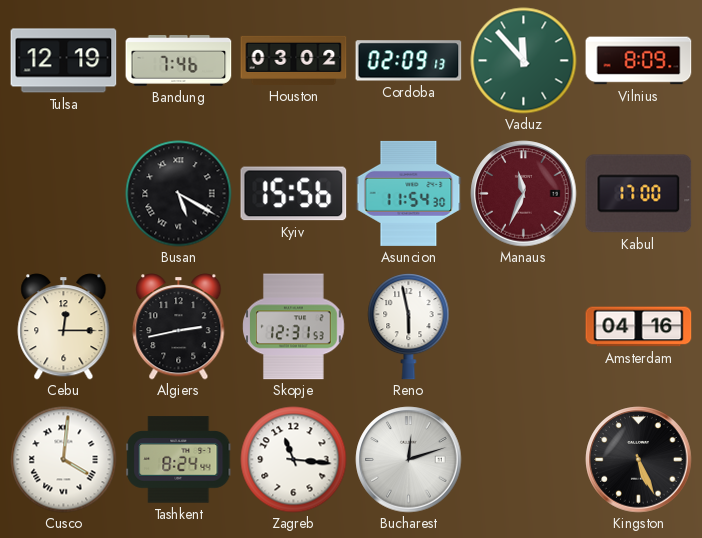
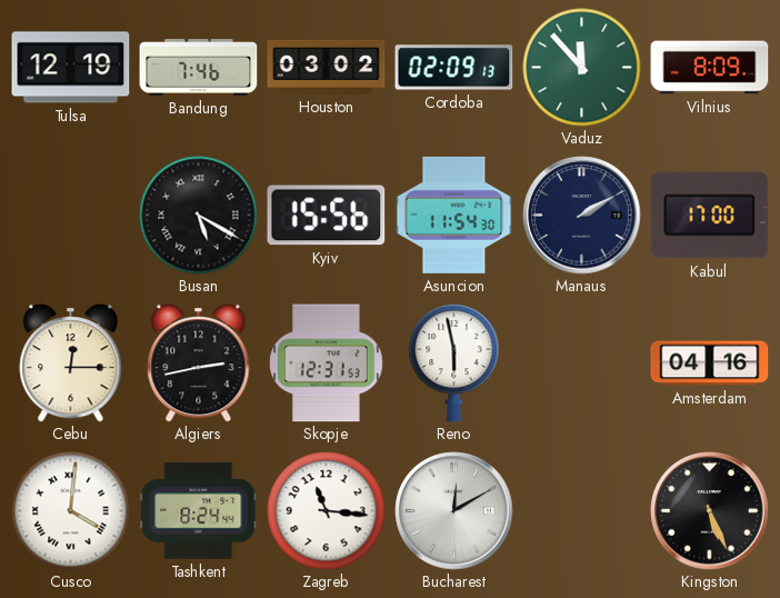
Manaus: 11:34 -> 2:10 (582, 216)
Manaus dial: burgundy -> navy (582, 216)
Bucharest: 12:12 -> 12:10 (454, 511)
